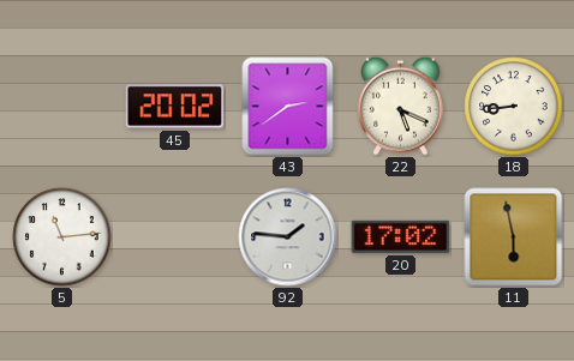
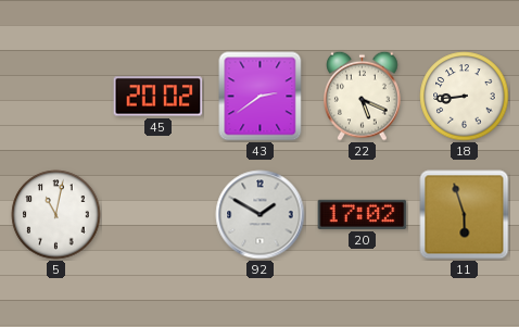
5: 11:14 -> 11:02 (56, 215)
92: 1:46 -> 1:50 (261, 215)
11: 5:58 -> 5:57 (465, 215)
